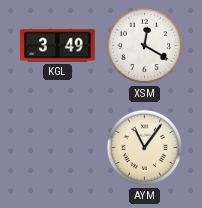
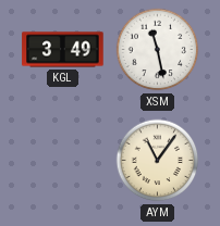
XSM: 12:20 -> 11:28 (158, 50)
